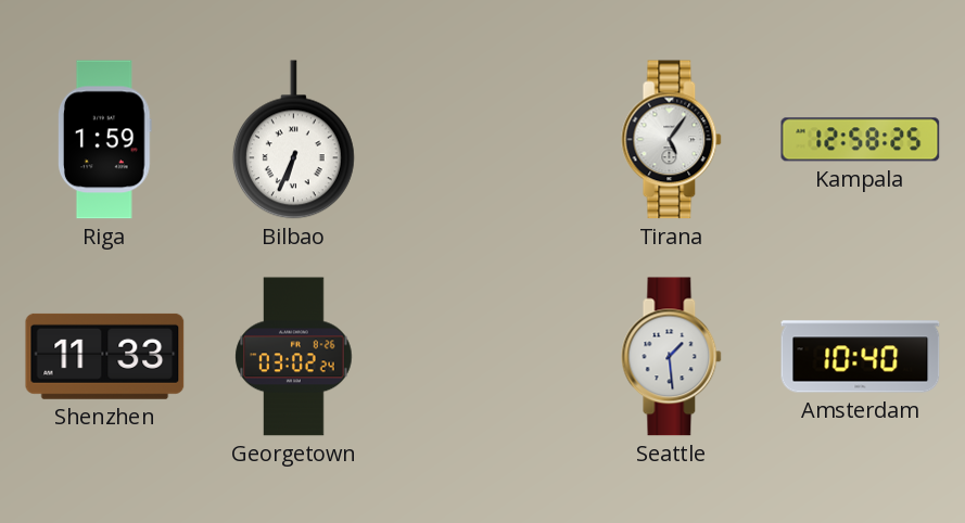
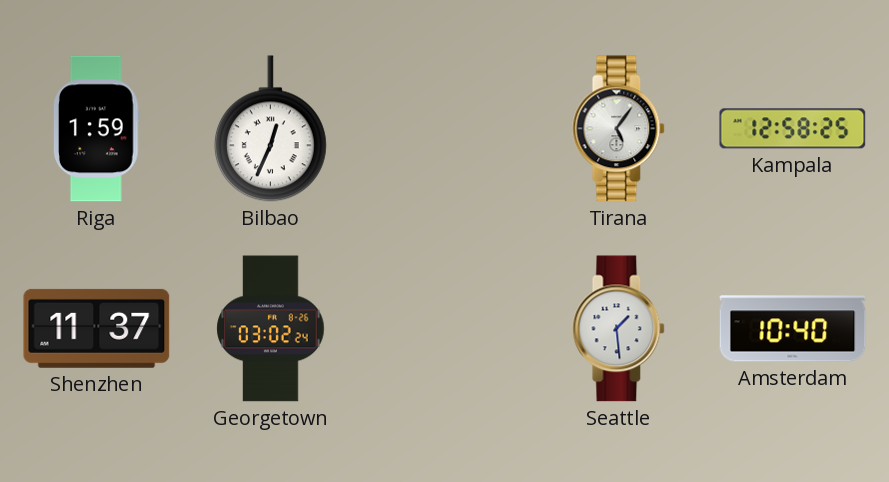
Bilbao: 6:34 -> 12:34 (270, 129)
Shenzhen: 11:33 -> 11:37 (97, 328)
